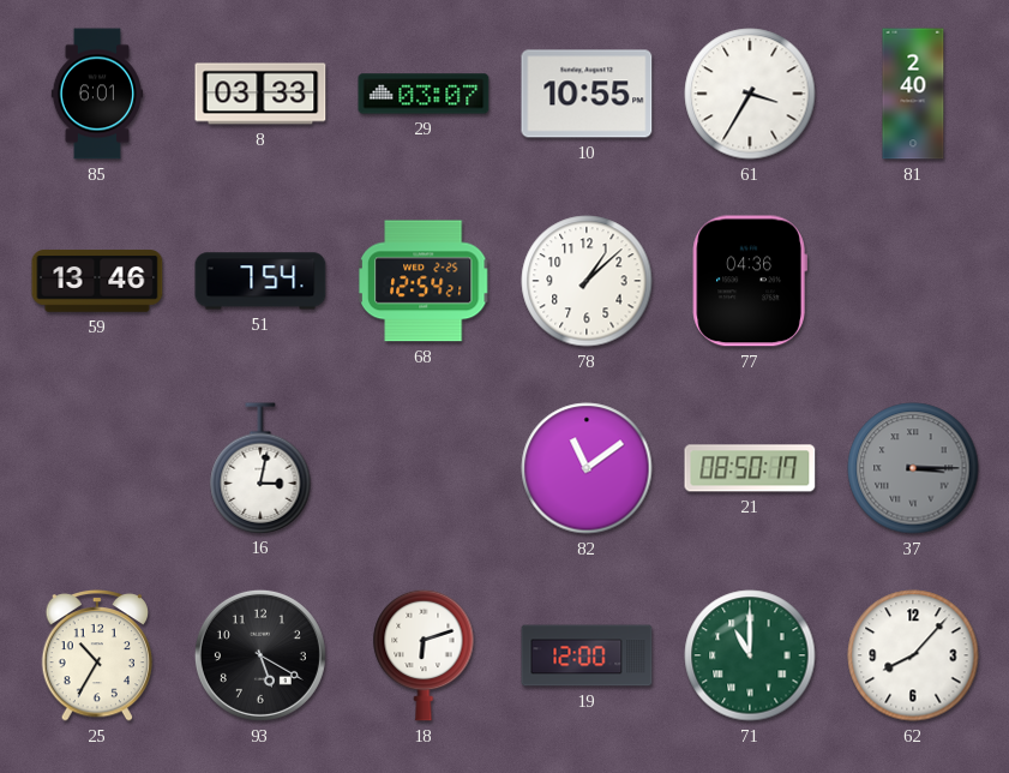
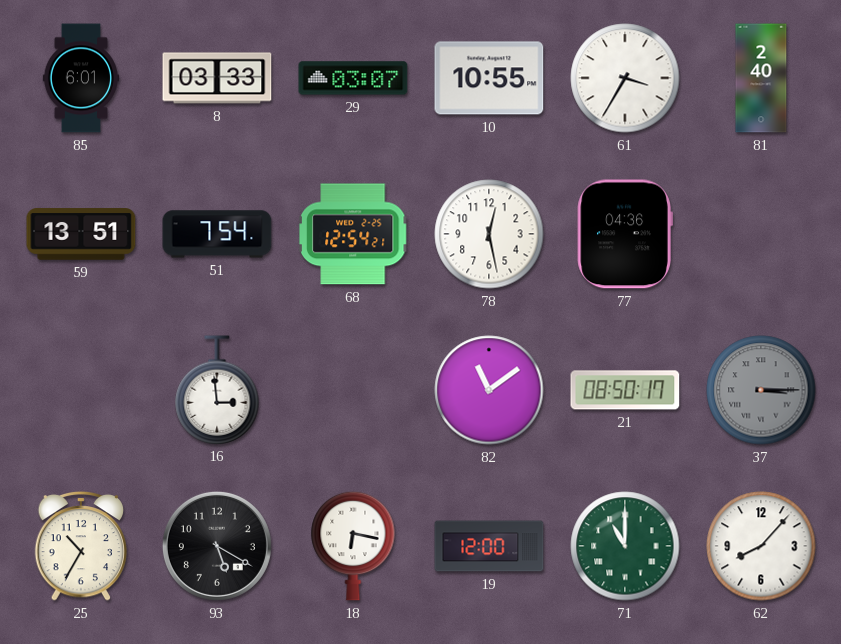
59: 13:46 -> 13:51 (81, 234)
78: 1:08 -> 12:28 (489, 234)
16: 3:02 -> 2:59 (217, 390)
18: 6:12 -> 6:17 (353, 546)
